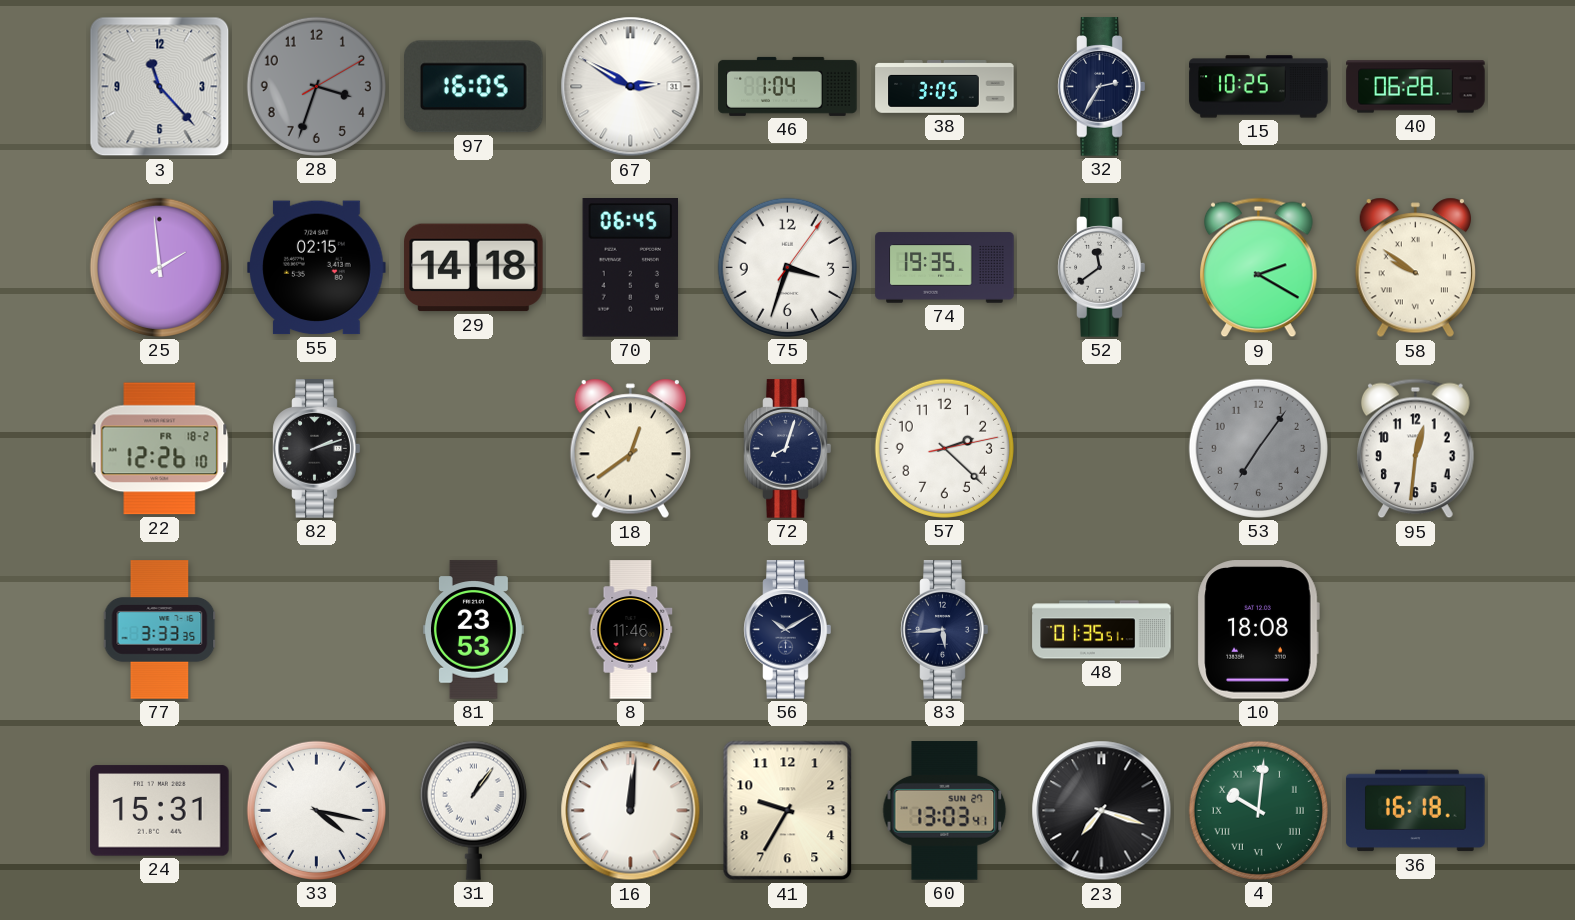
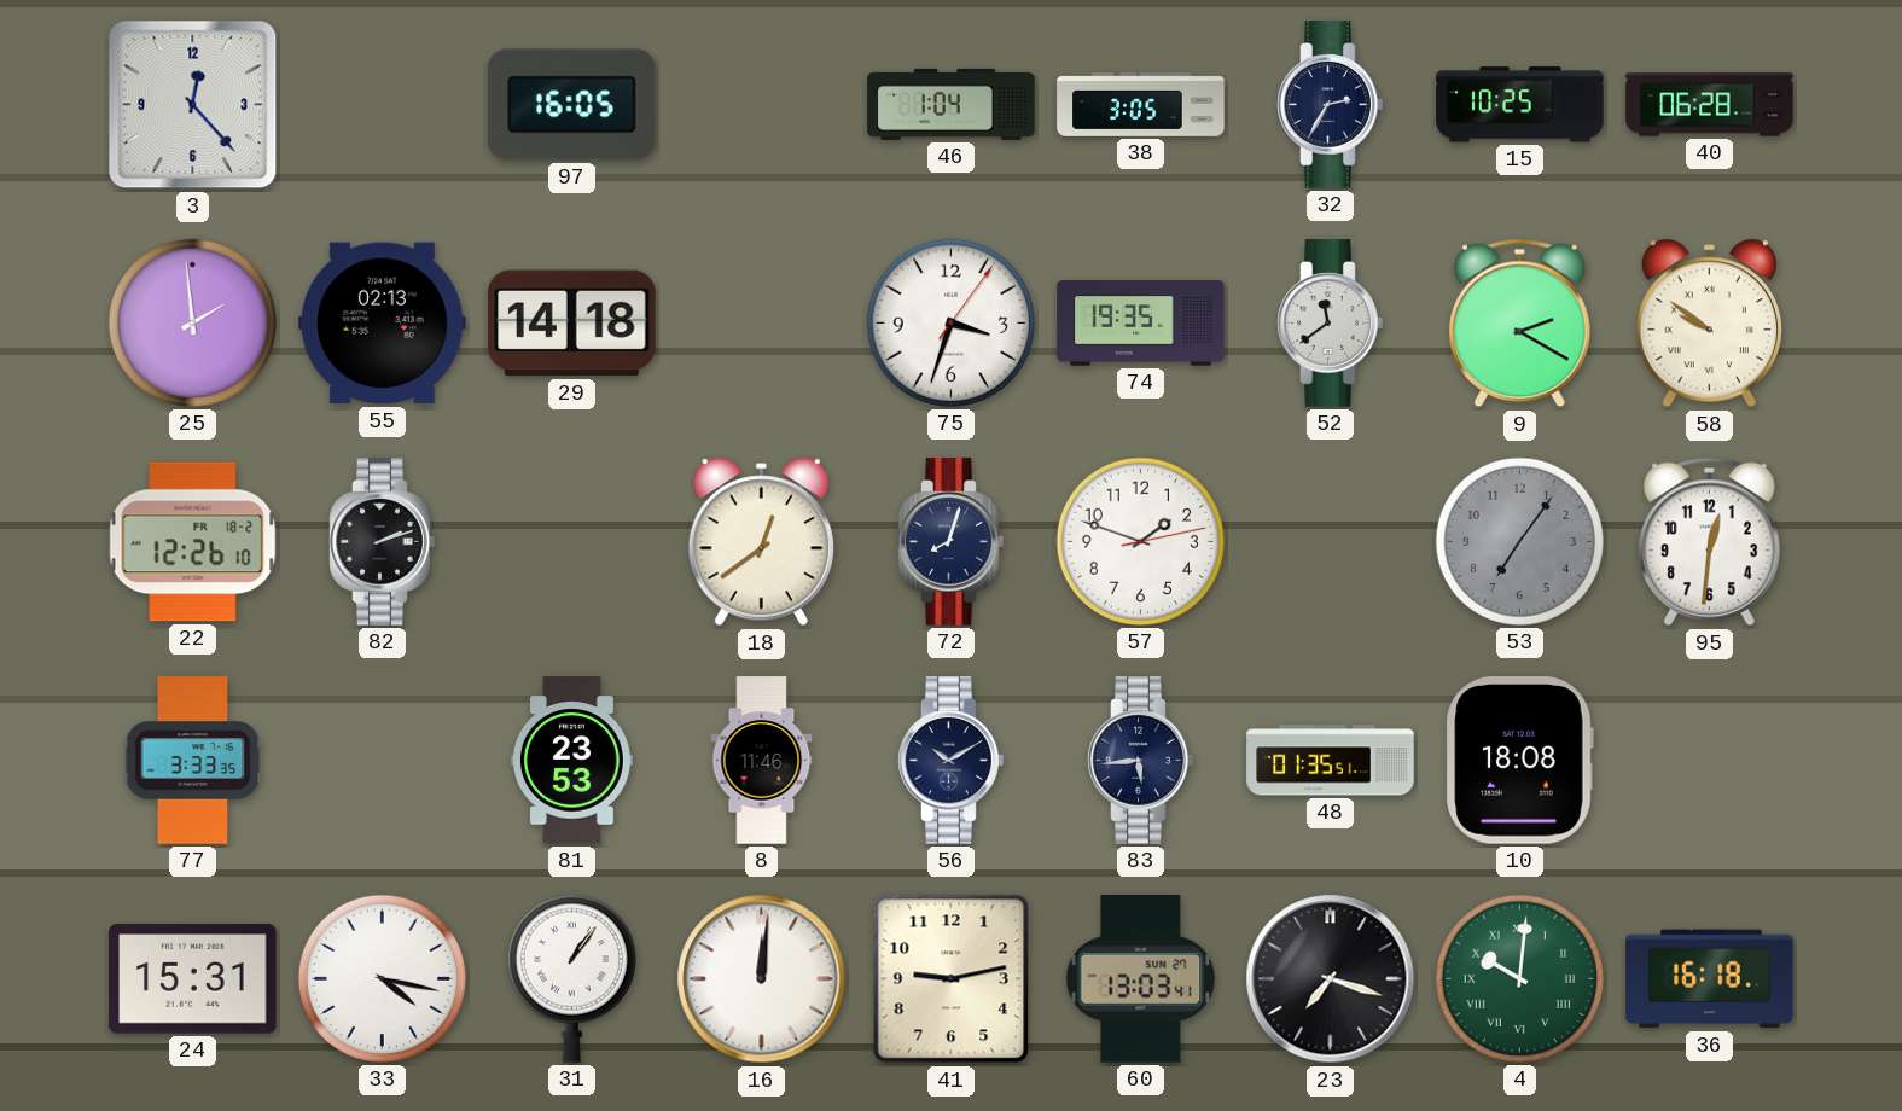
3: 11:23 -> 12:23 (193, 105)
28: 3:33 -> none (316, 86)
67: 2:50 -> none (631, 87)
55: 02:15 -> 02:13 (383, 324)
70: 06:45 -> none (630, 268)
57: 2:22 -> 1:48 (1140, 541)
41: 9:35 -> 9:13 (952, 979)
